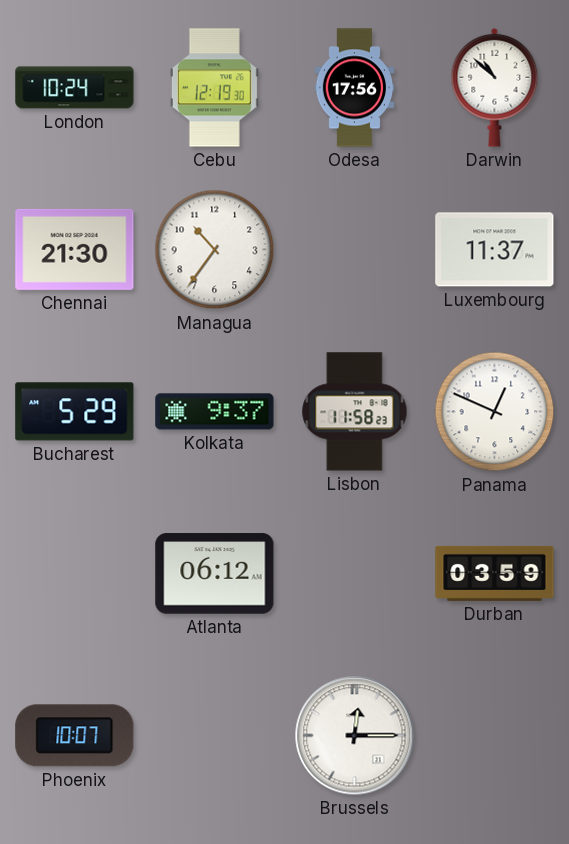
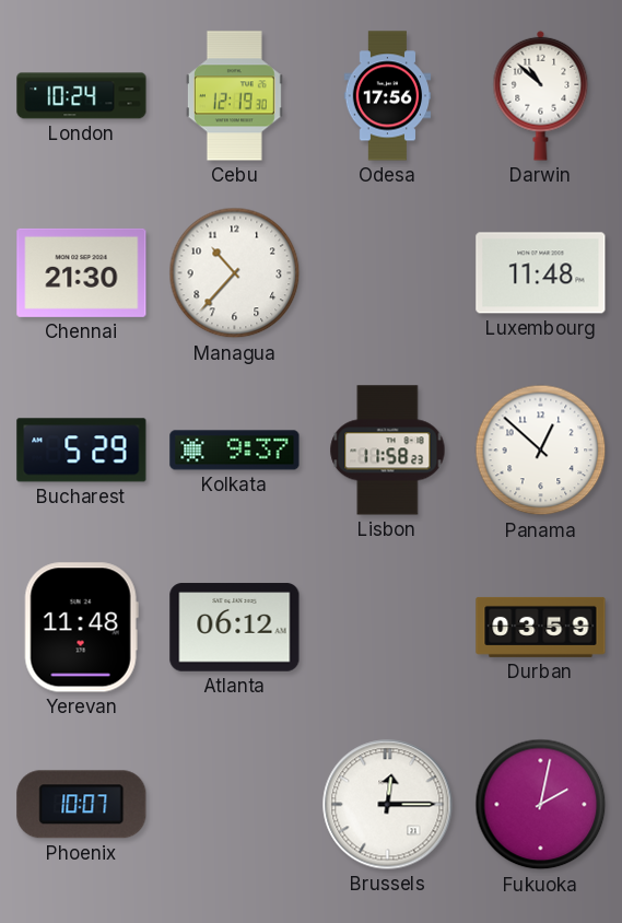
Managua: 10:36 -> 10:37 (235, 273)
Luxembourg: 11:37 -> 11:48 (541, 273)
Panama: 12:49 -> 12:52 (541, 451)
Yerevan: none -> 11:48 (81, 628)
Fukuoka: none -> 2:02 (541, 805)
